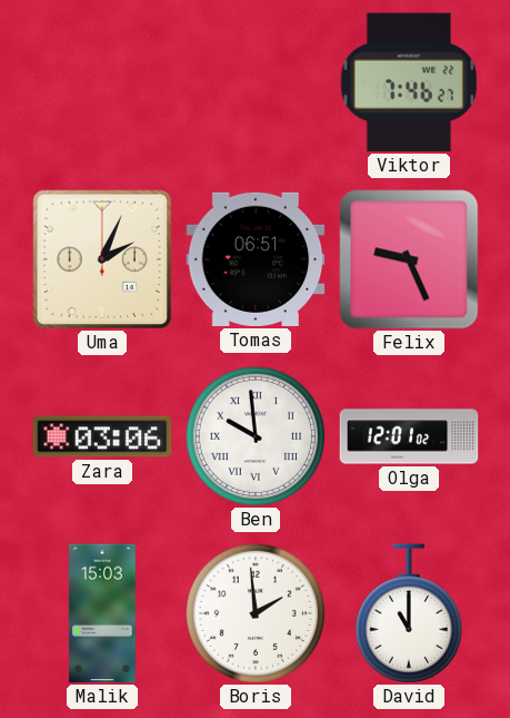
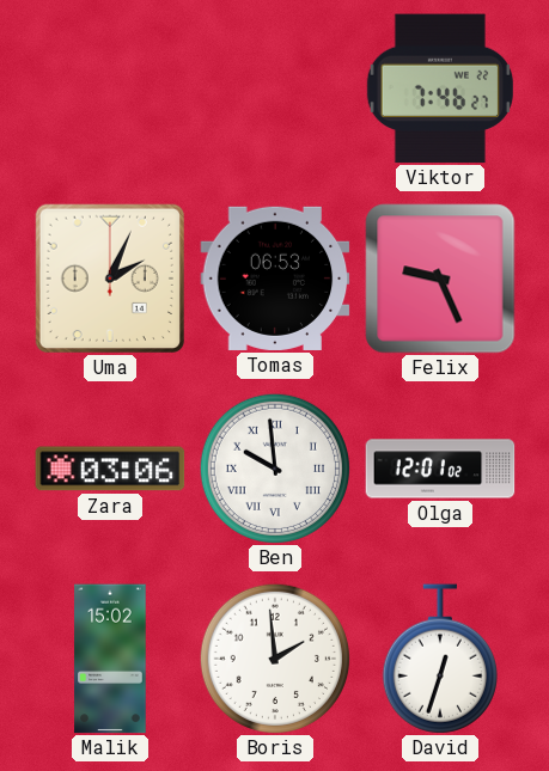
Tomas: 06:51 -> 06:53 (275, 279)
Malik: 15:03 -> 15:02 (110, 659)
David: 11:00 -> 12:33 (440, 659)
